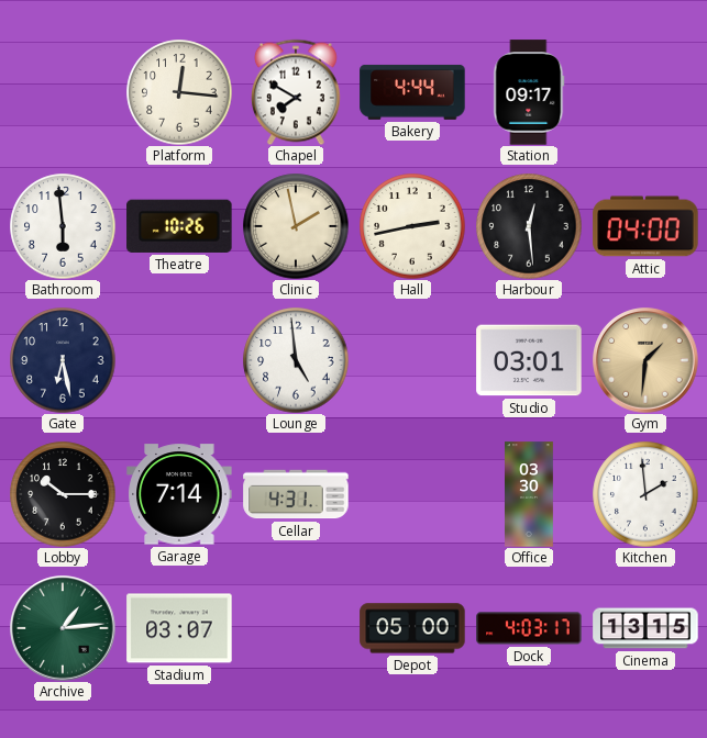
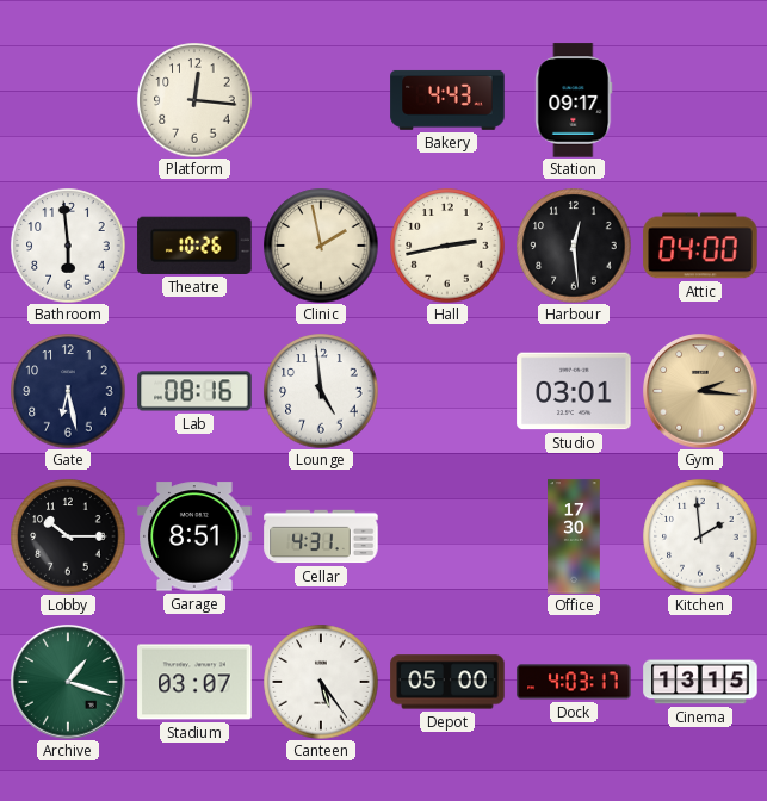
Chapel: 7:50 -> none (296, 92)
Bakery: 4:44 -> 4:43 (447, 100)
Lab: none -> 08:16 (194, 391)
Gym: 1:31 -> 2:16 (700, 391)
Garage: 7:14 -> 8:51 (194, 536)
Office: 03:30 -> 17:30 (575, 536)
Archive: 1:14 -> 1:18 (68, 682)
Canteen: none -> 5:24 (321, 682)
